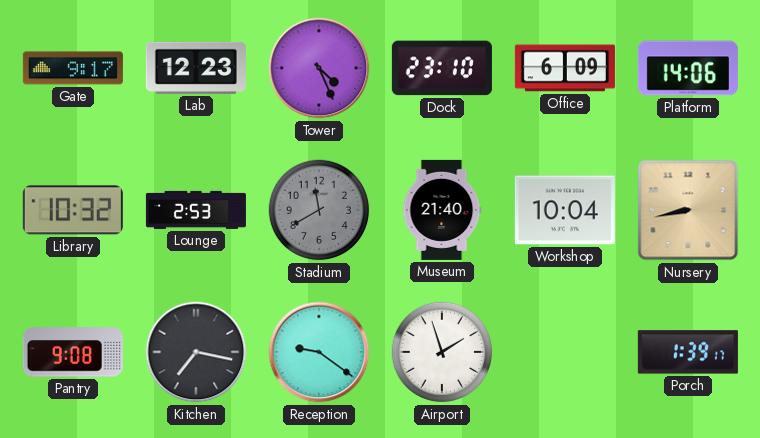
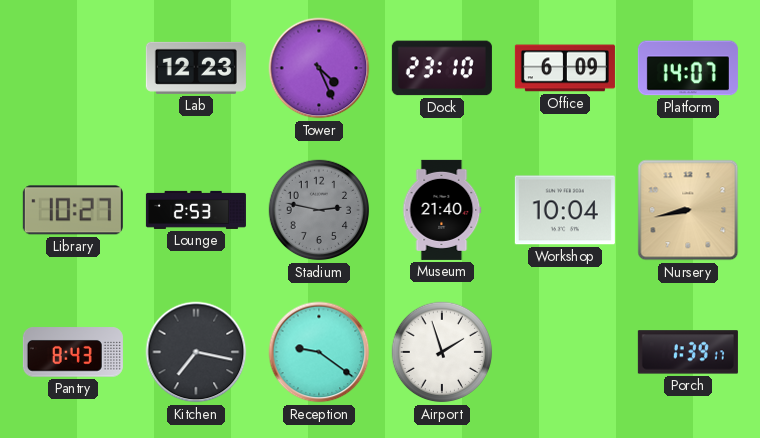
Gate: 9:17 -> none (73, 68)
Platform: 14:06 -> 14:07 (688, 68)
Library: 10:32 -> 10:27 (73, 210)
Stadium: 11:40 -> 2:47 (319, 210)
Pantry: 9:08 -> 8:43 (73, 352)
